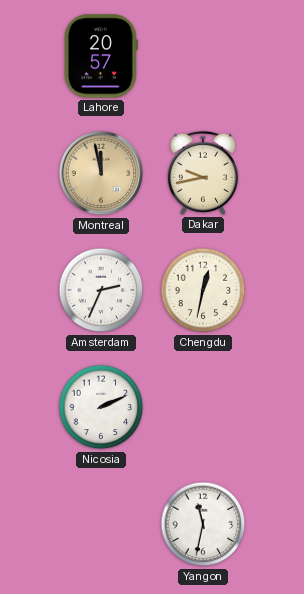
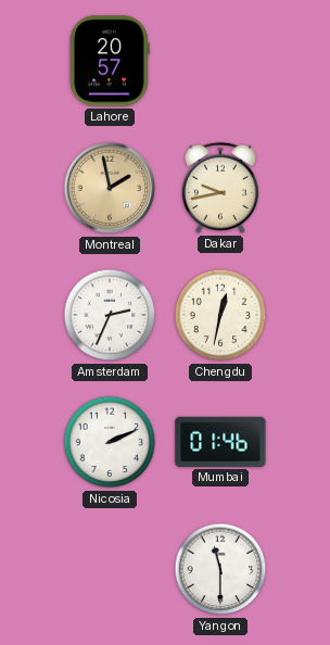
Montreal: 11:58 -> 1:58 (110, 188)
Mumbai: none -> 01:46 (220, 442)
Yangon: 11:32 -> 11:30 (220, 569)
